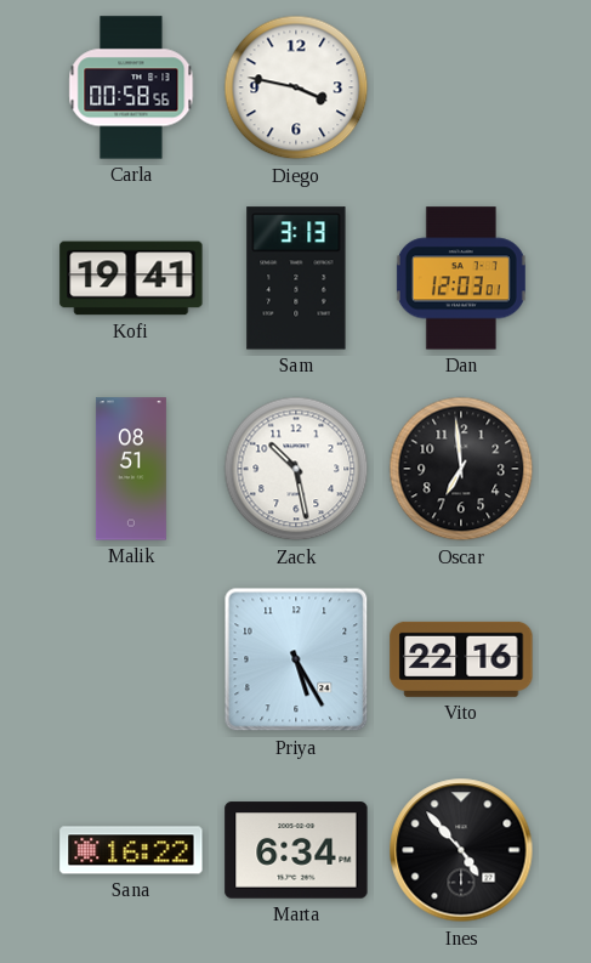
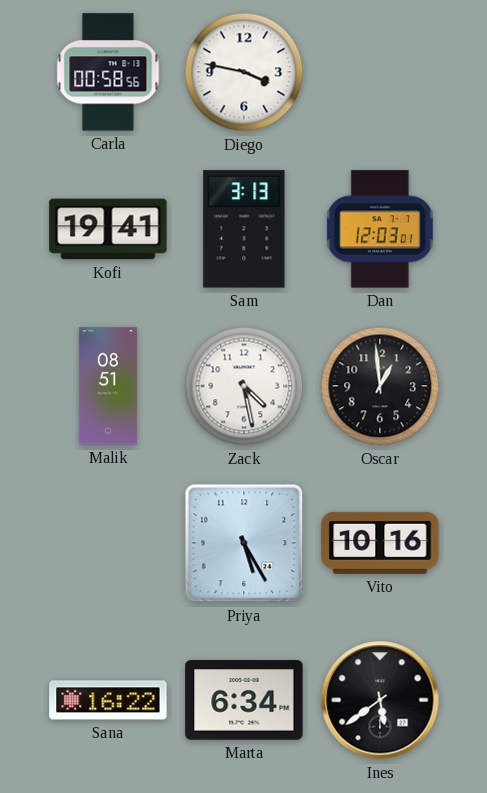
Zack: 10:28 -> 4:28 (244, 386)
Oscar: 6:59 -> 12:59 (380, 386)
Vito: 22:16 -> 10:16 (380, 543)
Ines: 4:53 -> 5:39 (380, 700)
